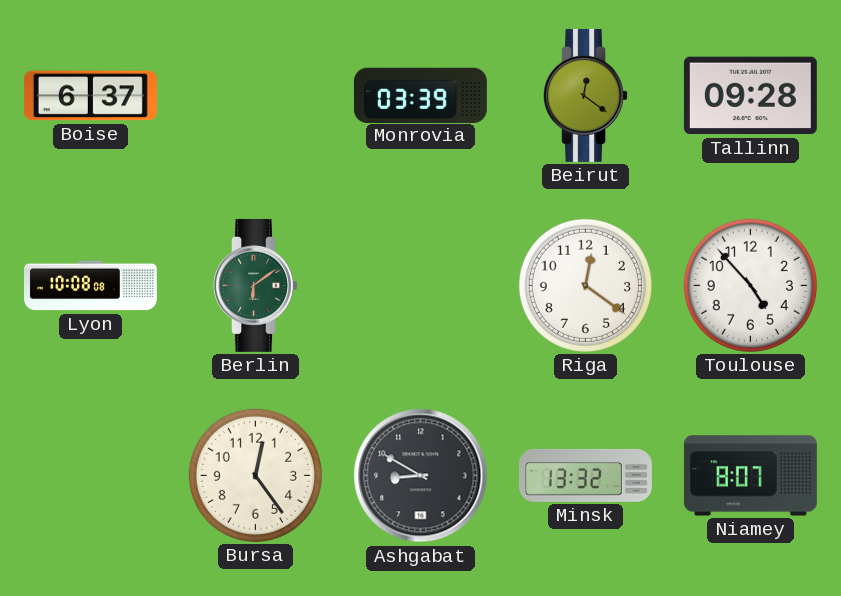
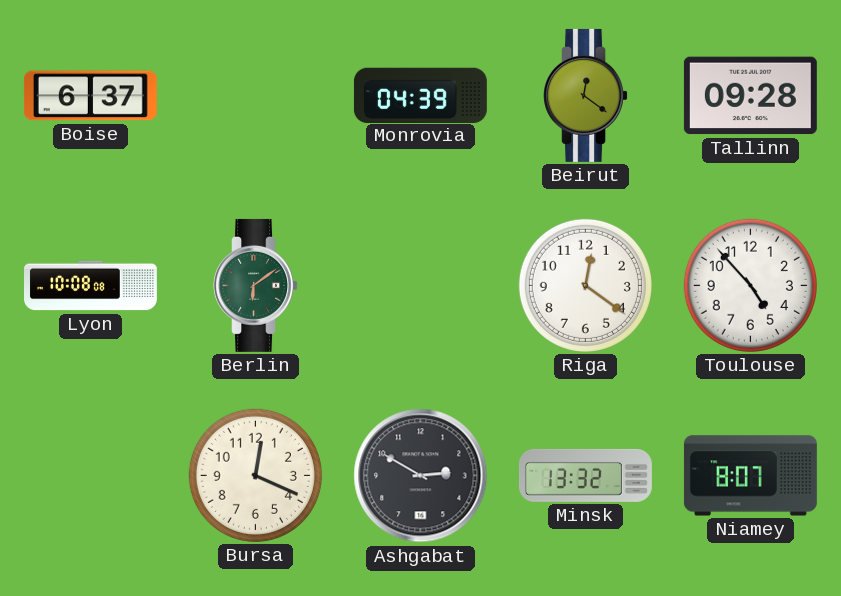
Monrovia: 03:39 -> 04:39 (420, 95)
Bursa: 12:24 -> 12:19 (255, 475)
Ashgabat: 8:50 -> 2:50 (421, 476)
